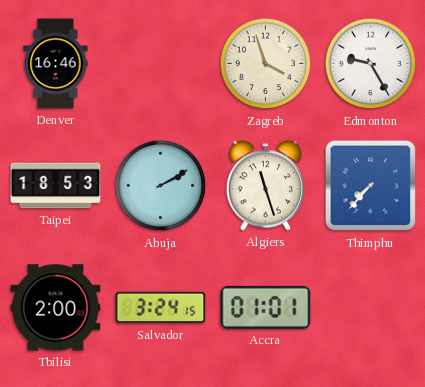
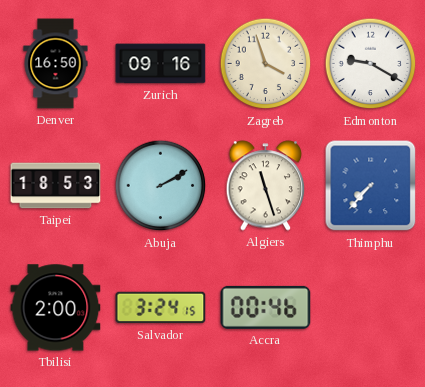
Denver: 16:46 -> 16:50 (56, 64)
Zurich: none -> 09:16 (161, 64)
Edmonton: 9:25 -> 9:20 (371, 64)
Accra: 01:01 -> 00:46 (266, 307)
